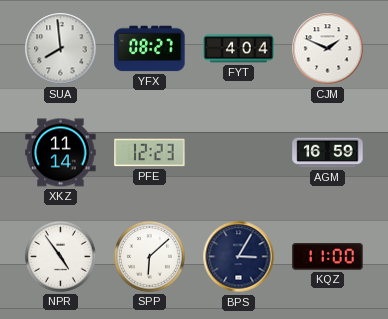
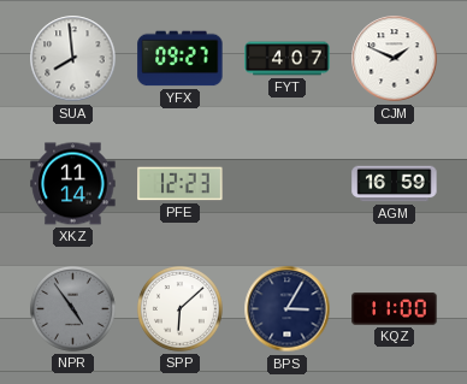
YFX: 08:27 -> 09:27 (181, 59)
FYT: 4:04 -> 4:07 (288, 59)
NPR dial: white -> grey (72, 308)
